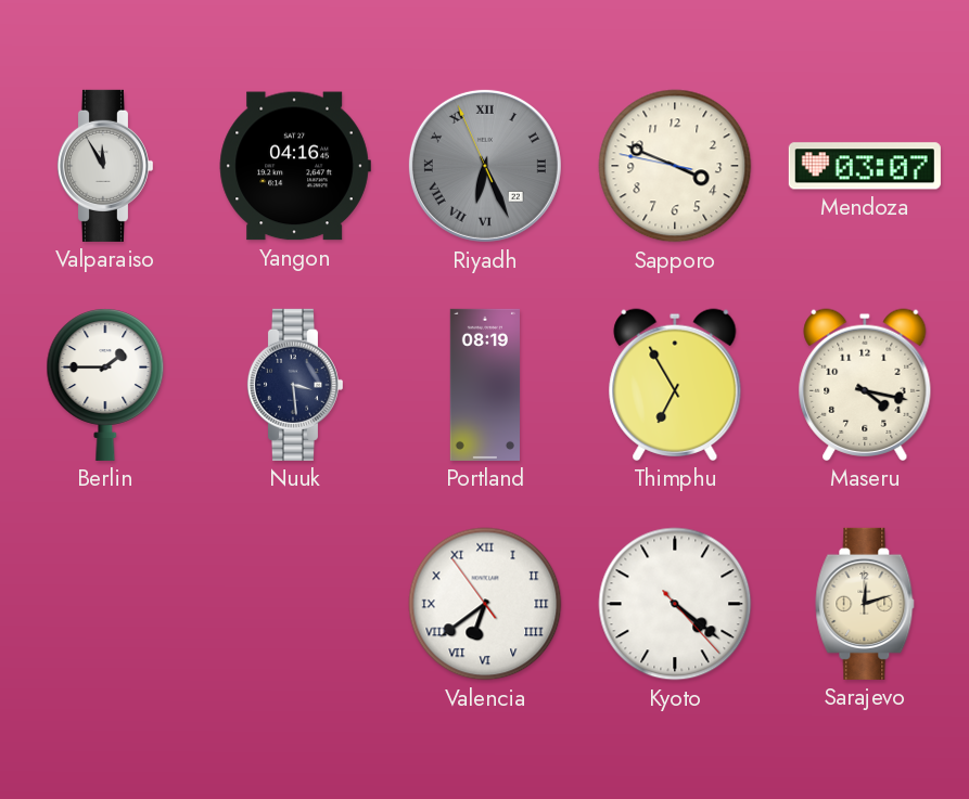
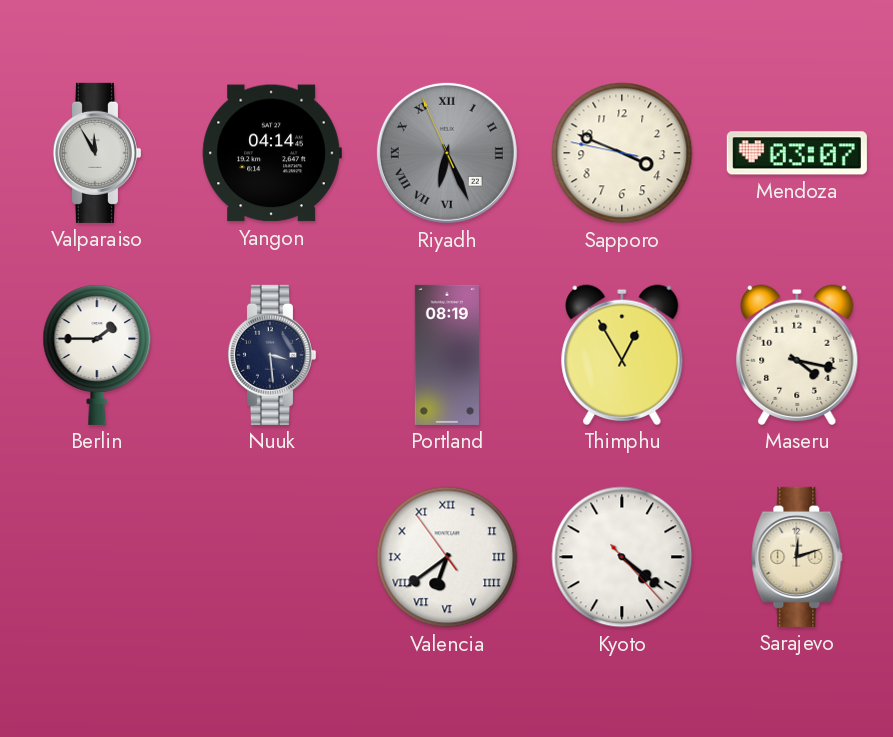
Yangon: 04:16 -> 04:14 (272, 153)
Thimphu: 6:55 -> 12:55 (622, 355)
